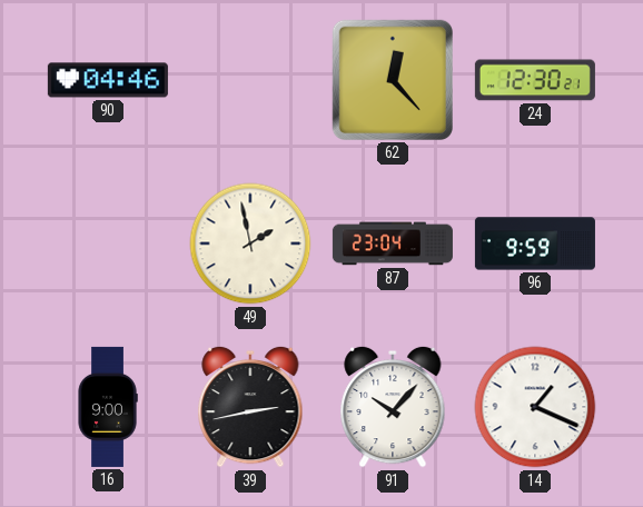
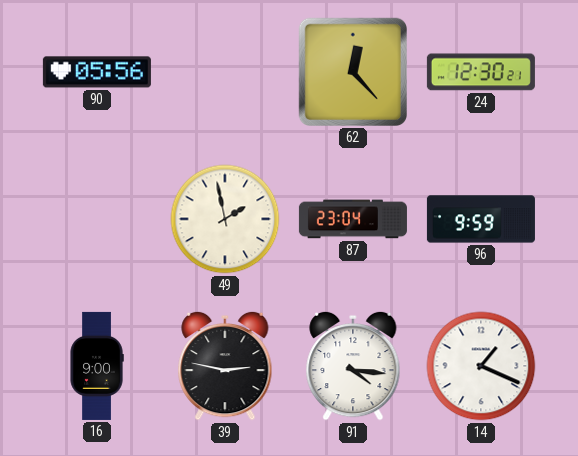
90: 04:46 -> 05:56 (97, 72)
39: 2:43 -> 2:47 (225, 366)
91: 10:07 -> 4:16 (353, 366)
